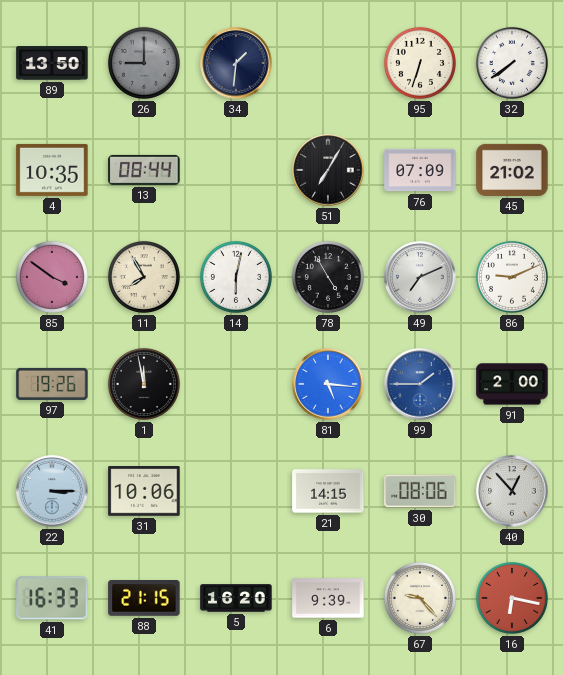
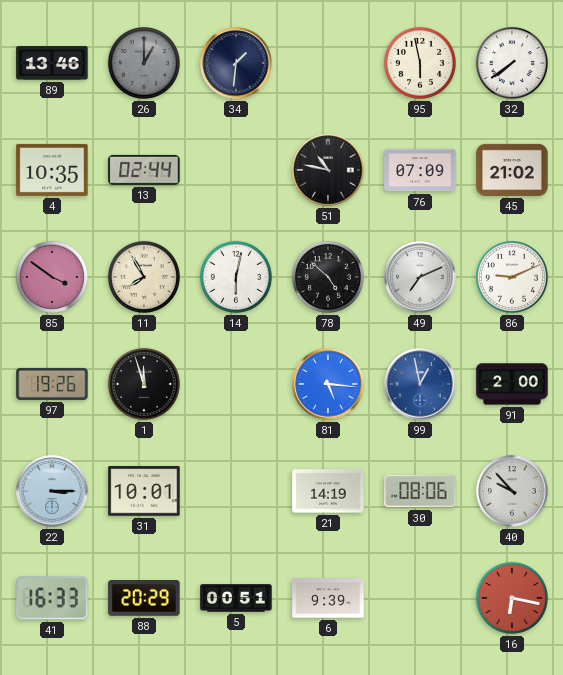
89: 13:50 -> 13:46 (52, 63)
26: 9:00 -> 1:00 (144, 63)
95: 6:33 -> 5:58 (420, 63)
13: 08:44 -> 02:44 (144, 170)
51: 7:05 -> 10:47 (328, 170)
78: 4:55 -> 4:52 (328, 277)
1: 11:58 -> 11:57 (144, 384)
99: 1:45 -> 12:58 (420, 384)
31: 10:06 -> 10:01 (144, 491)
21: 14:15 -> 14:19 (328, 491)
40: 12:53 -> 9:53 (512, 491)
88: 21:15 -> 20:29 (144, 599)
5: 16:20 -> 00:51 (236, 598)
67: 9:23 -> none (420, 598)
